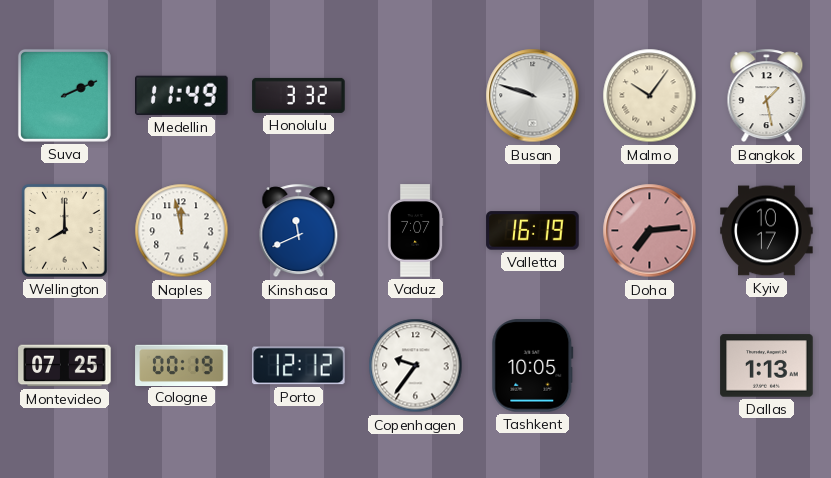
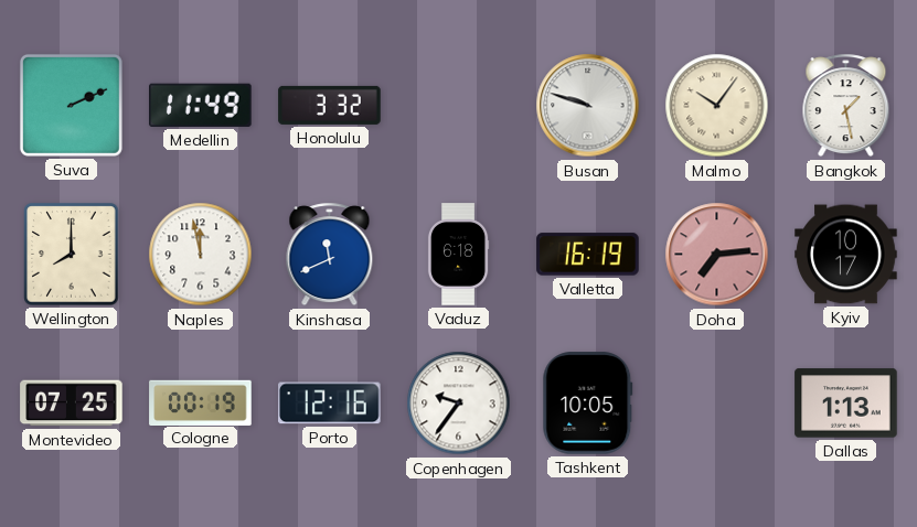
Vaduz: 7:07 -> 6:18 (458, 255)
Porto: 12:12 -> 12:16 (330, 404)
